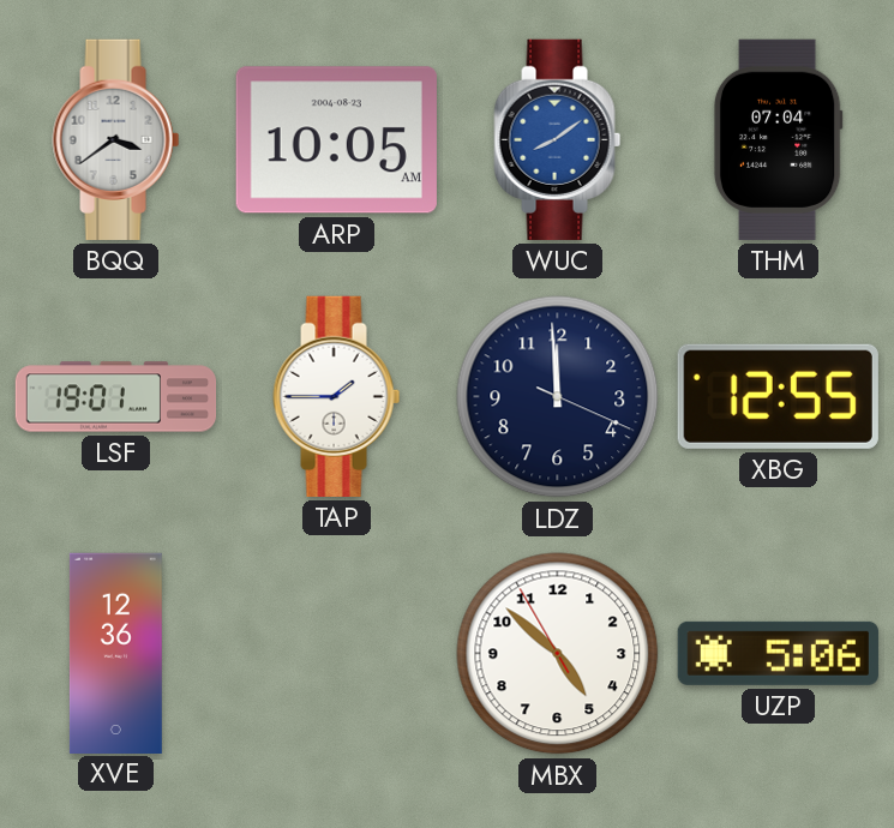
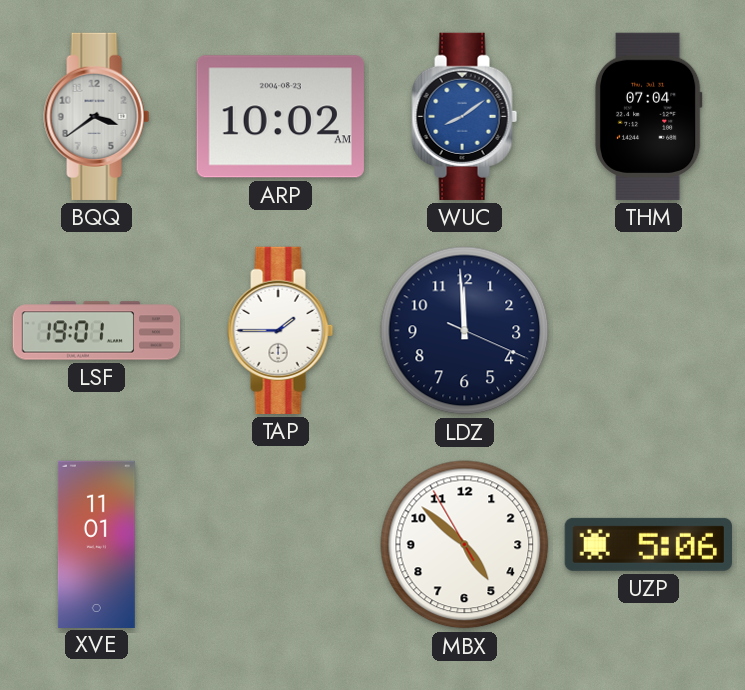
ARP: 10:05 -> 10:02 (280, 117)
XBG: 12:55 -> none (778, 396)
XVE: 12:36 -> 11:01 (96, 544)
